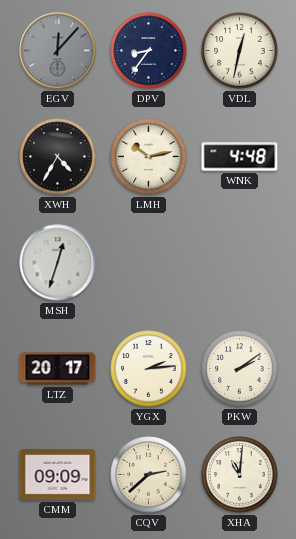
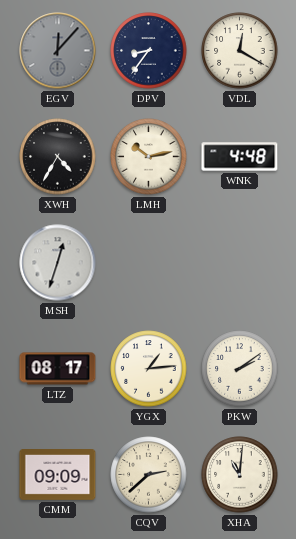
VDL: 12:32 -> 12:20 (240, 51)
LTZ: 20:17 -> 08:17 (58, 369)
YGX: 2:14 -> 1:14 (149, 369)
